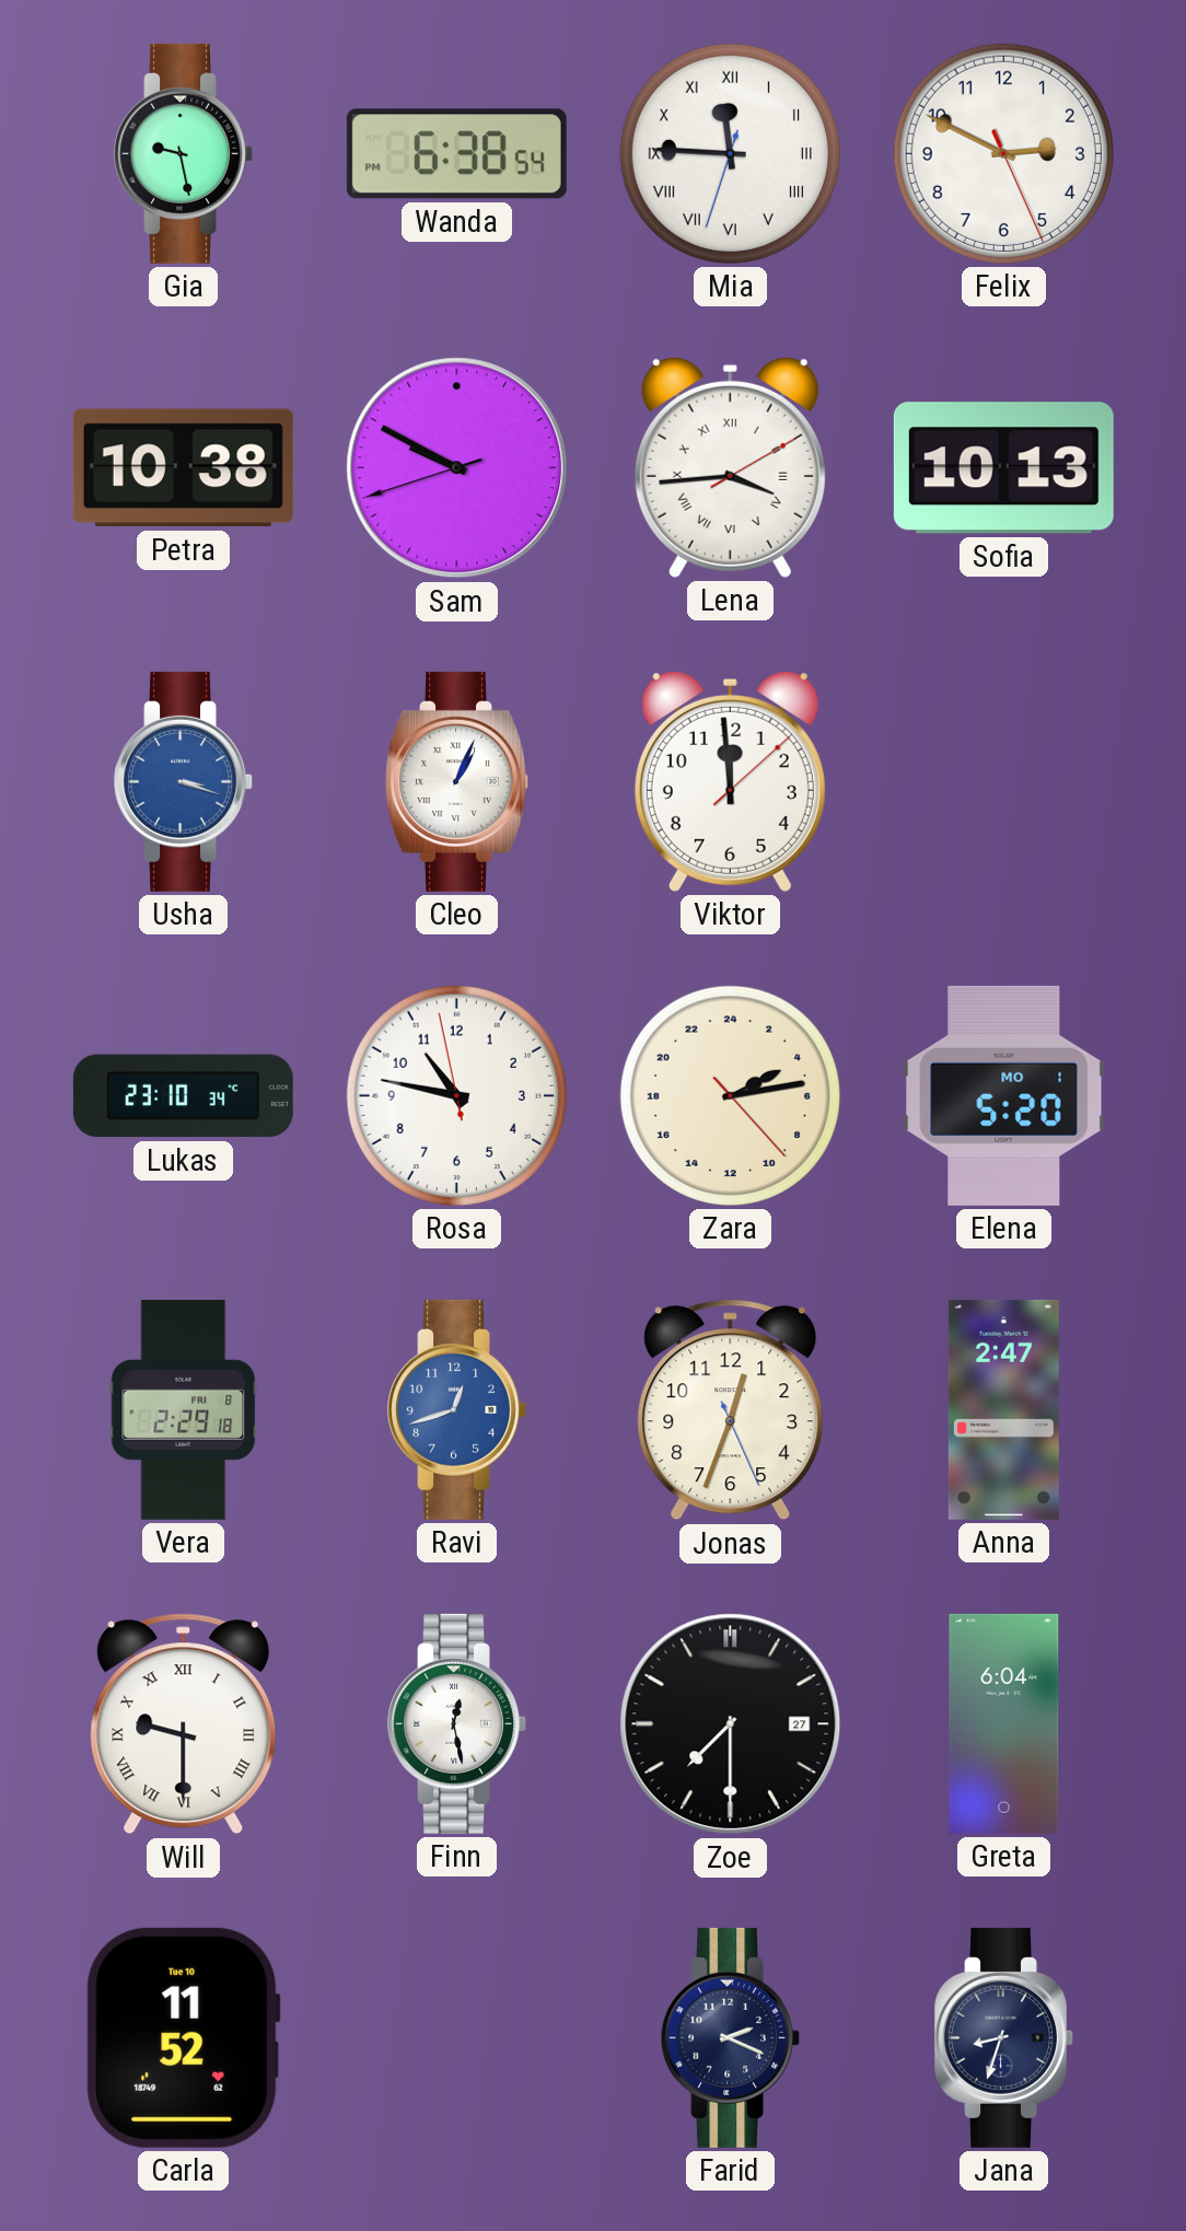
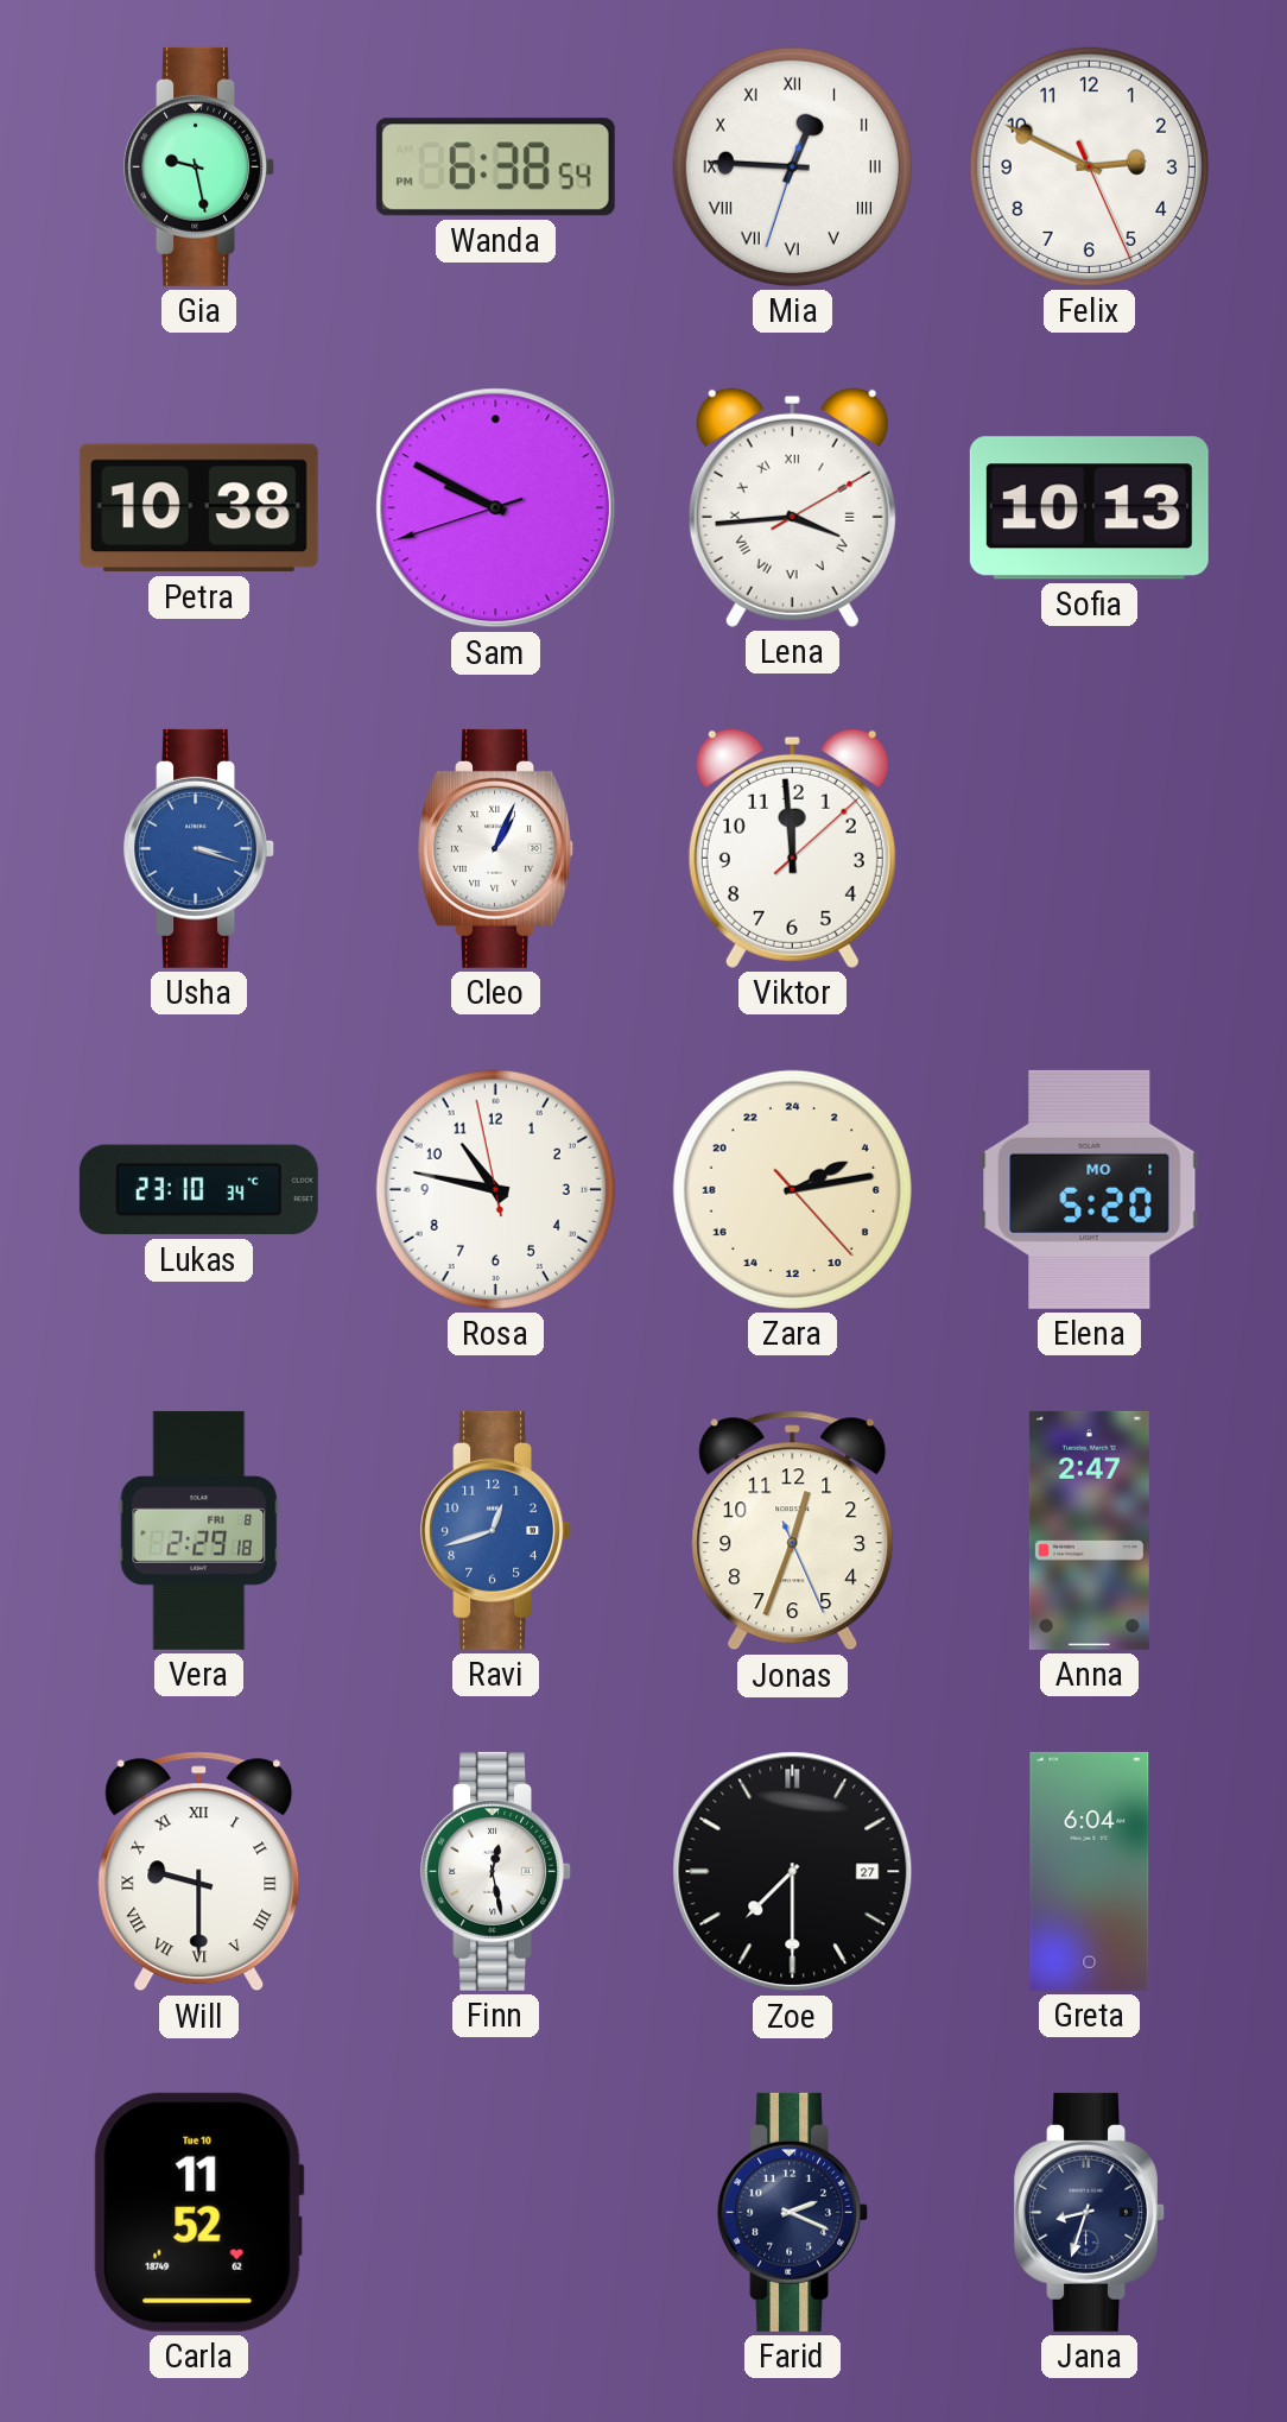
Mia: 11:45 -> 12:45 (792, 166)
